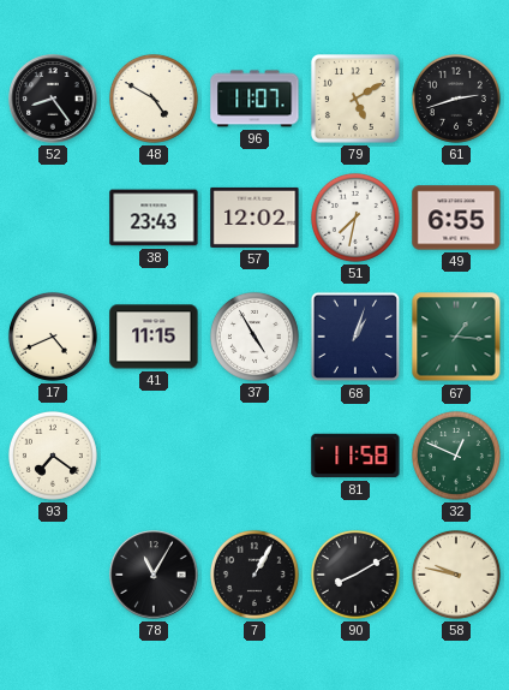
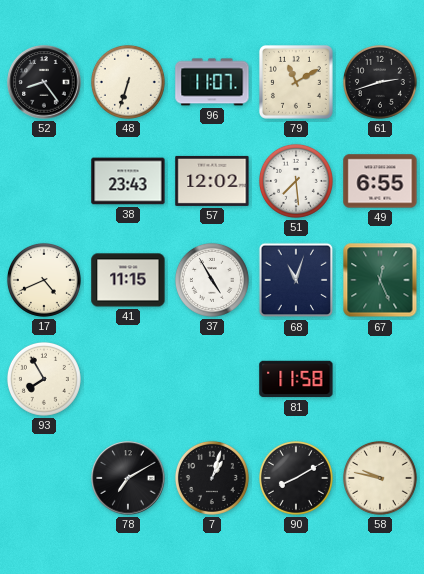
48: 4:50 -> 6:33 (128, 82)
79: 5:10 -> 11:10 (296, 82)
51: 7:32 -> 7:29 (296, 181)
68: 1:03 -> 11:03 (296, 280)
67: 1:16 -> 12:26 (380, 280)
93: 7:21 -> 7:55 (44, 379)
32: 12:49 -> none (456, 456)
78: 11:05 -> 7:10 (128, 478)
7: 1:05 -> 1:03 (212, 478)
